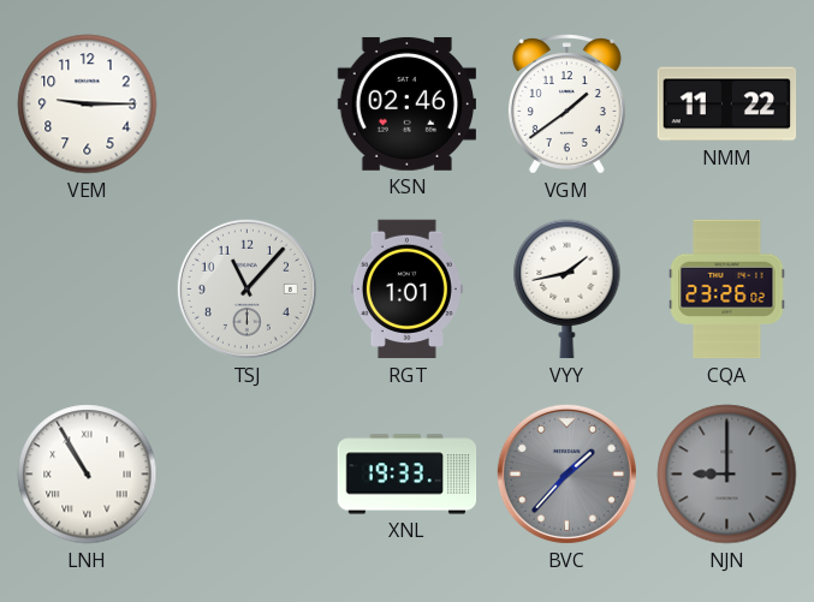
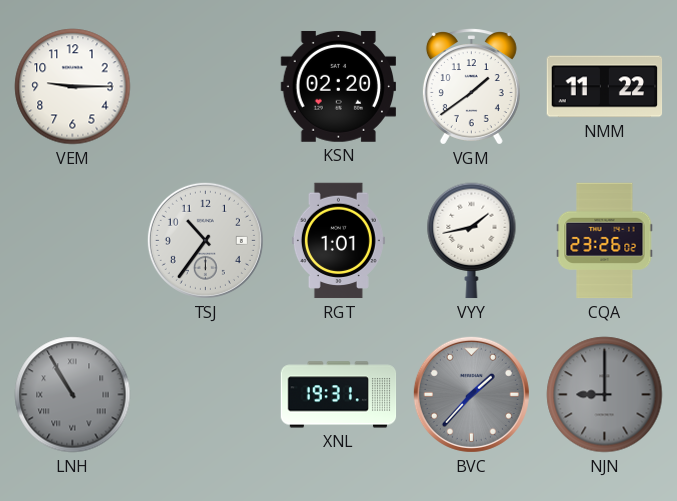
KSN: 02:46 -> 02:20 (338, 86)
TSJ: 11:07 -> 10:36 (205, 240)
LNH dial: white -> grey (73, 395)
XNL: 19:33 -> 19:31 (339, 395)
